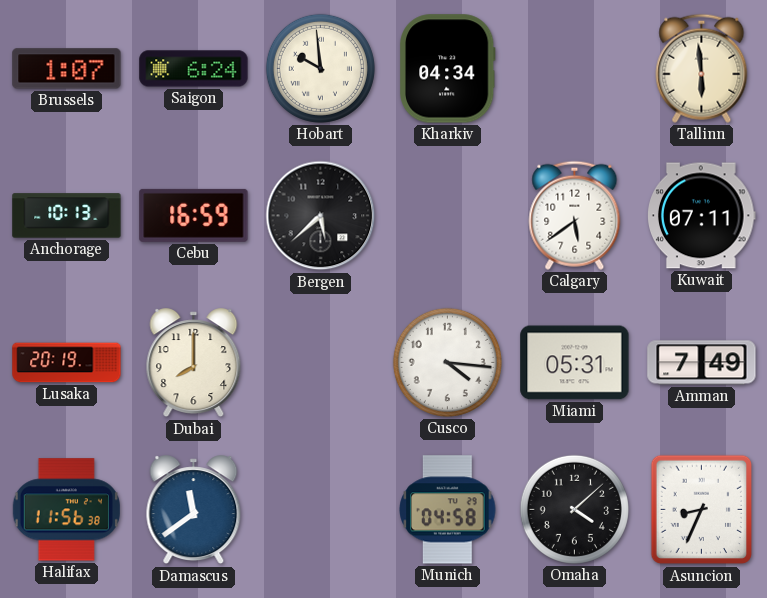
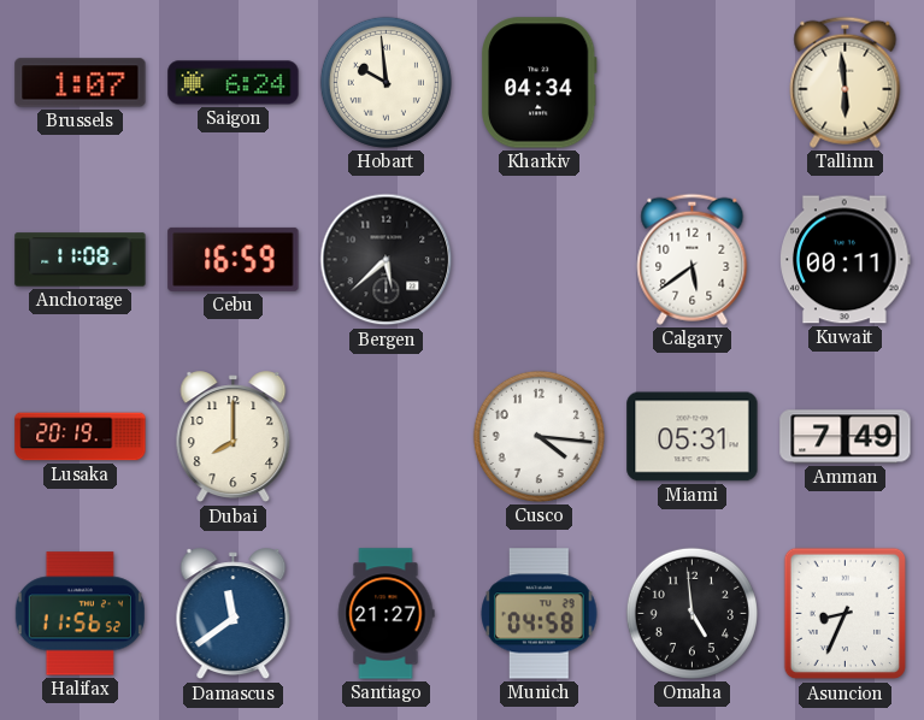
Anchorage: 10:13 -> 11:08 (81, 260)
Kuwait: 07:11 -> 00:11 (846, 260)
Halifax: 11:56:38 -> 11:56:52 (80, 614)
Santiago: none -> 21:27 (386, 614)
Omaha: 4:08 -> 4:59 (691, 613)
